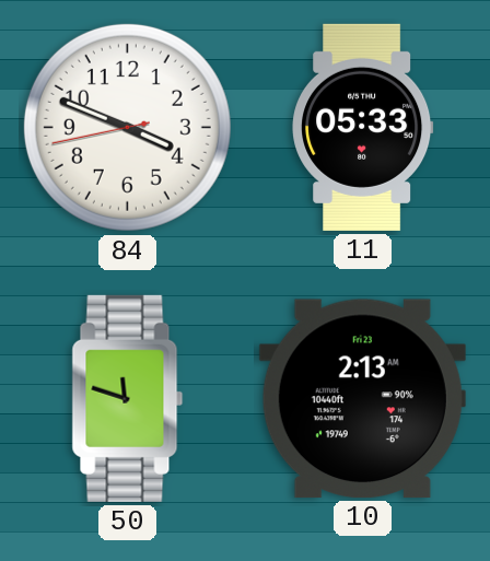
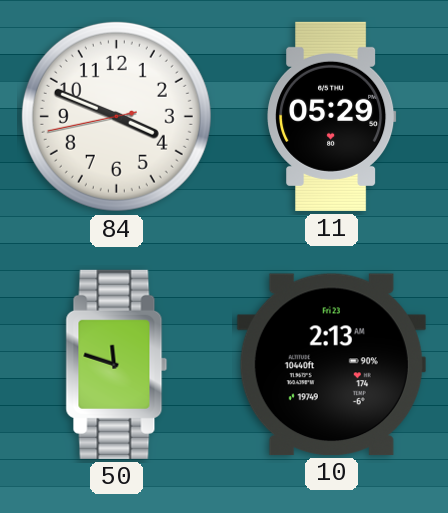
11: 05:33 -> 05:29 (332, 116)
